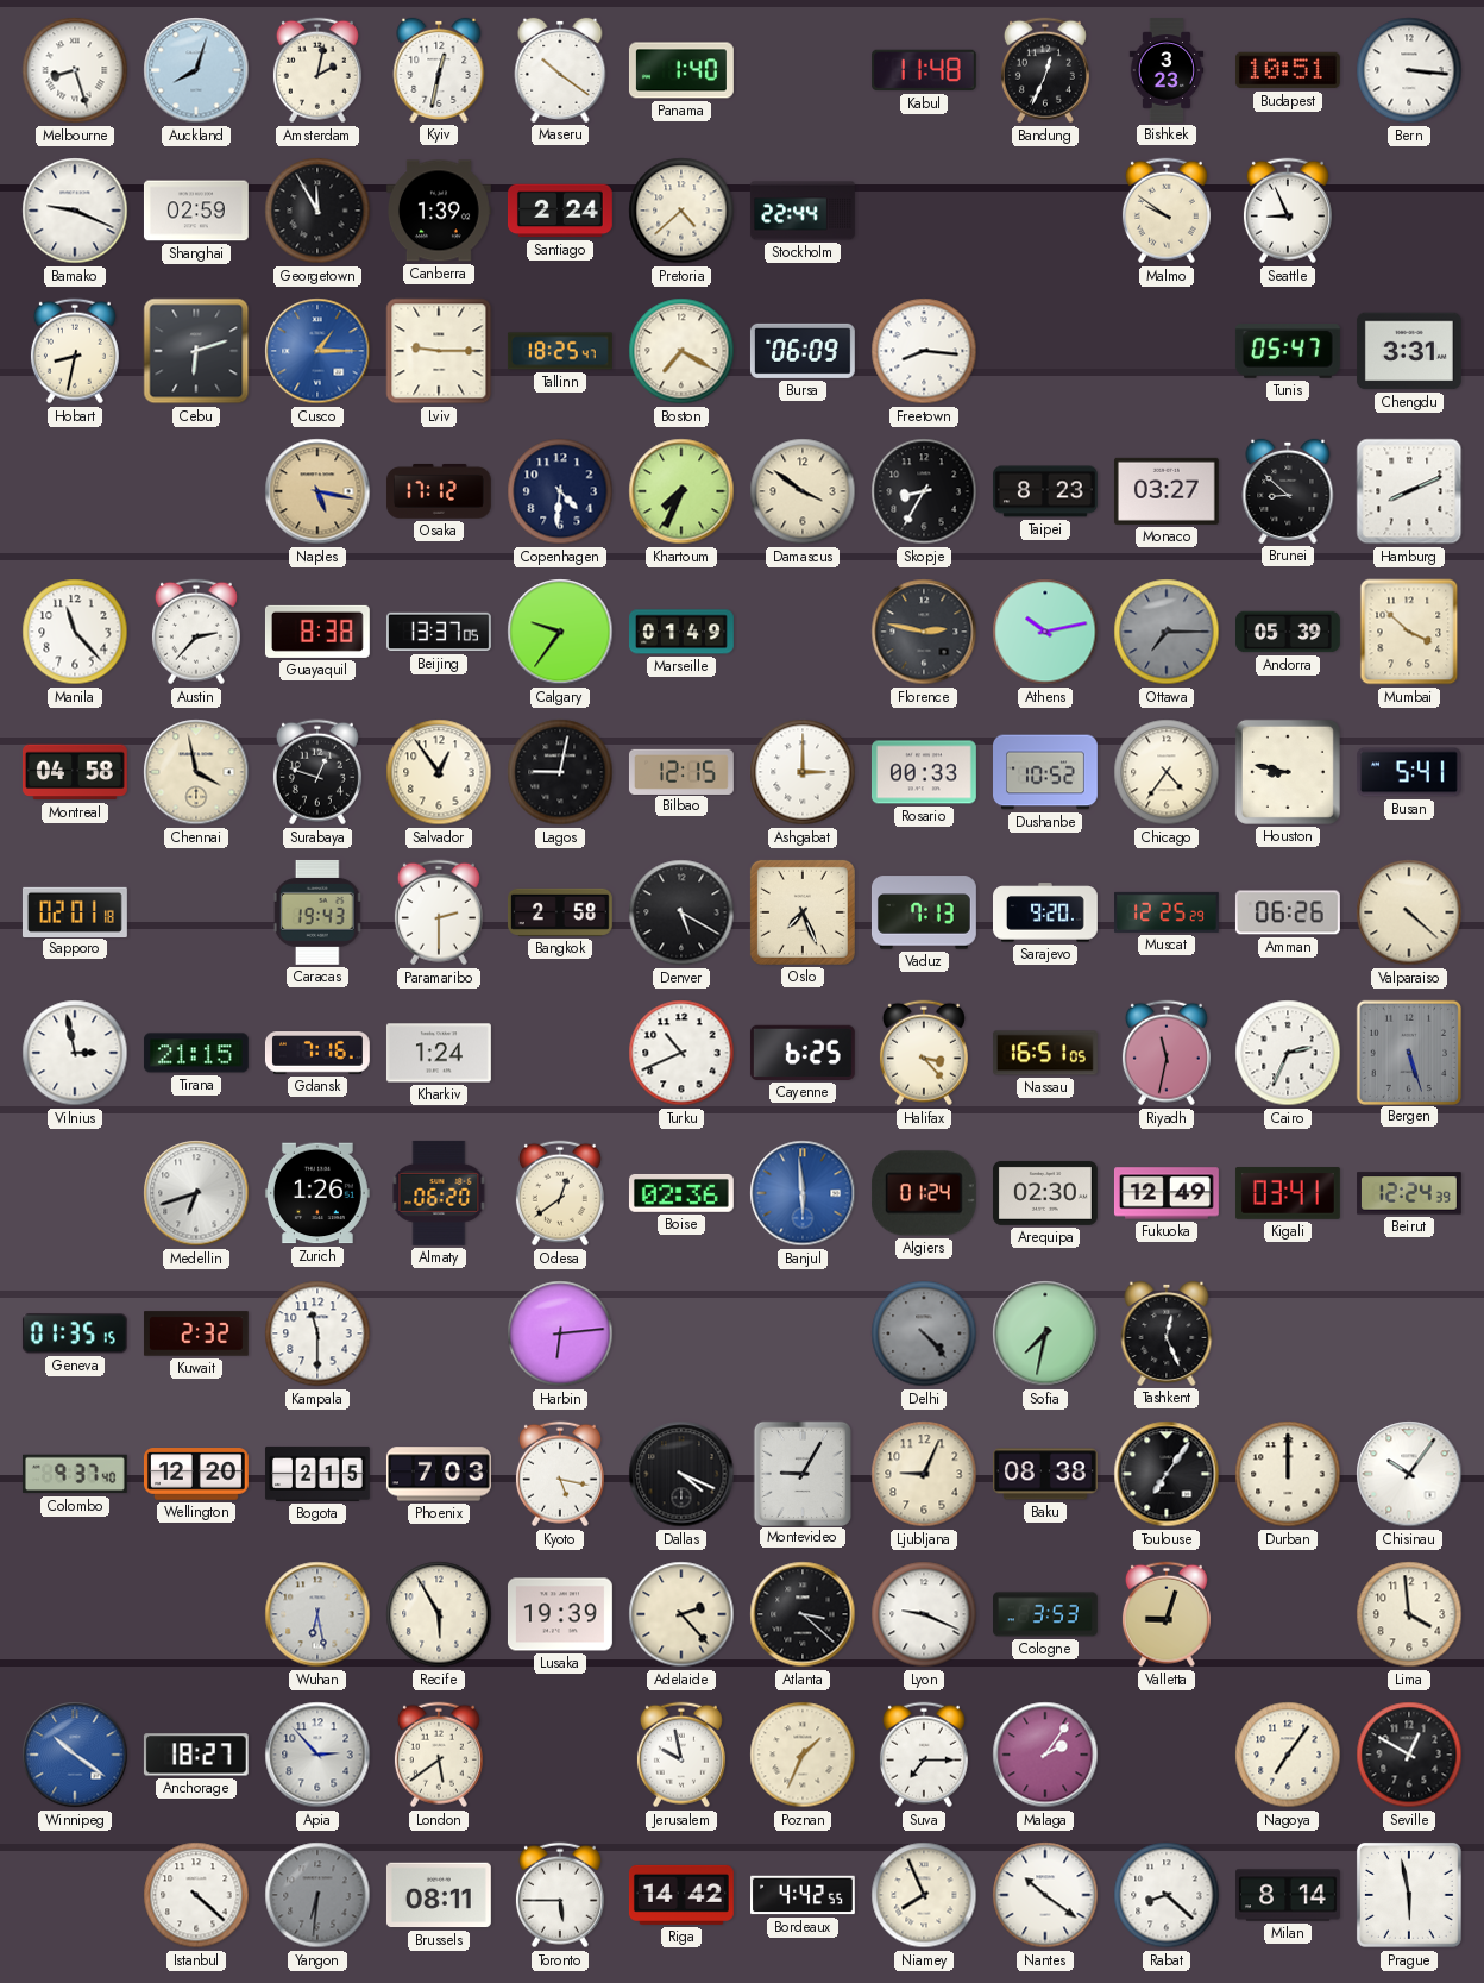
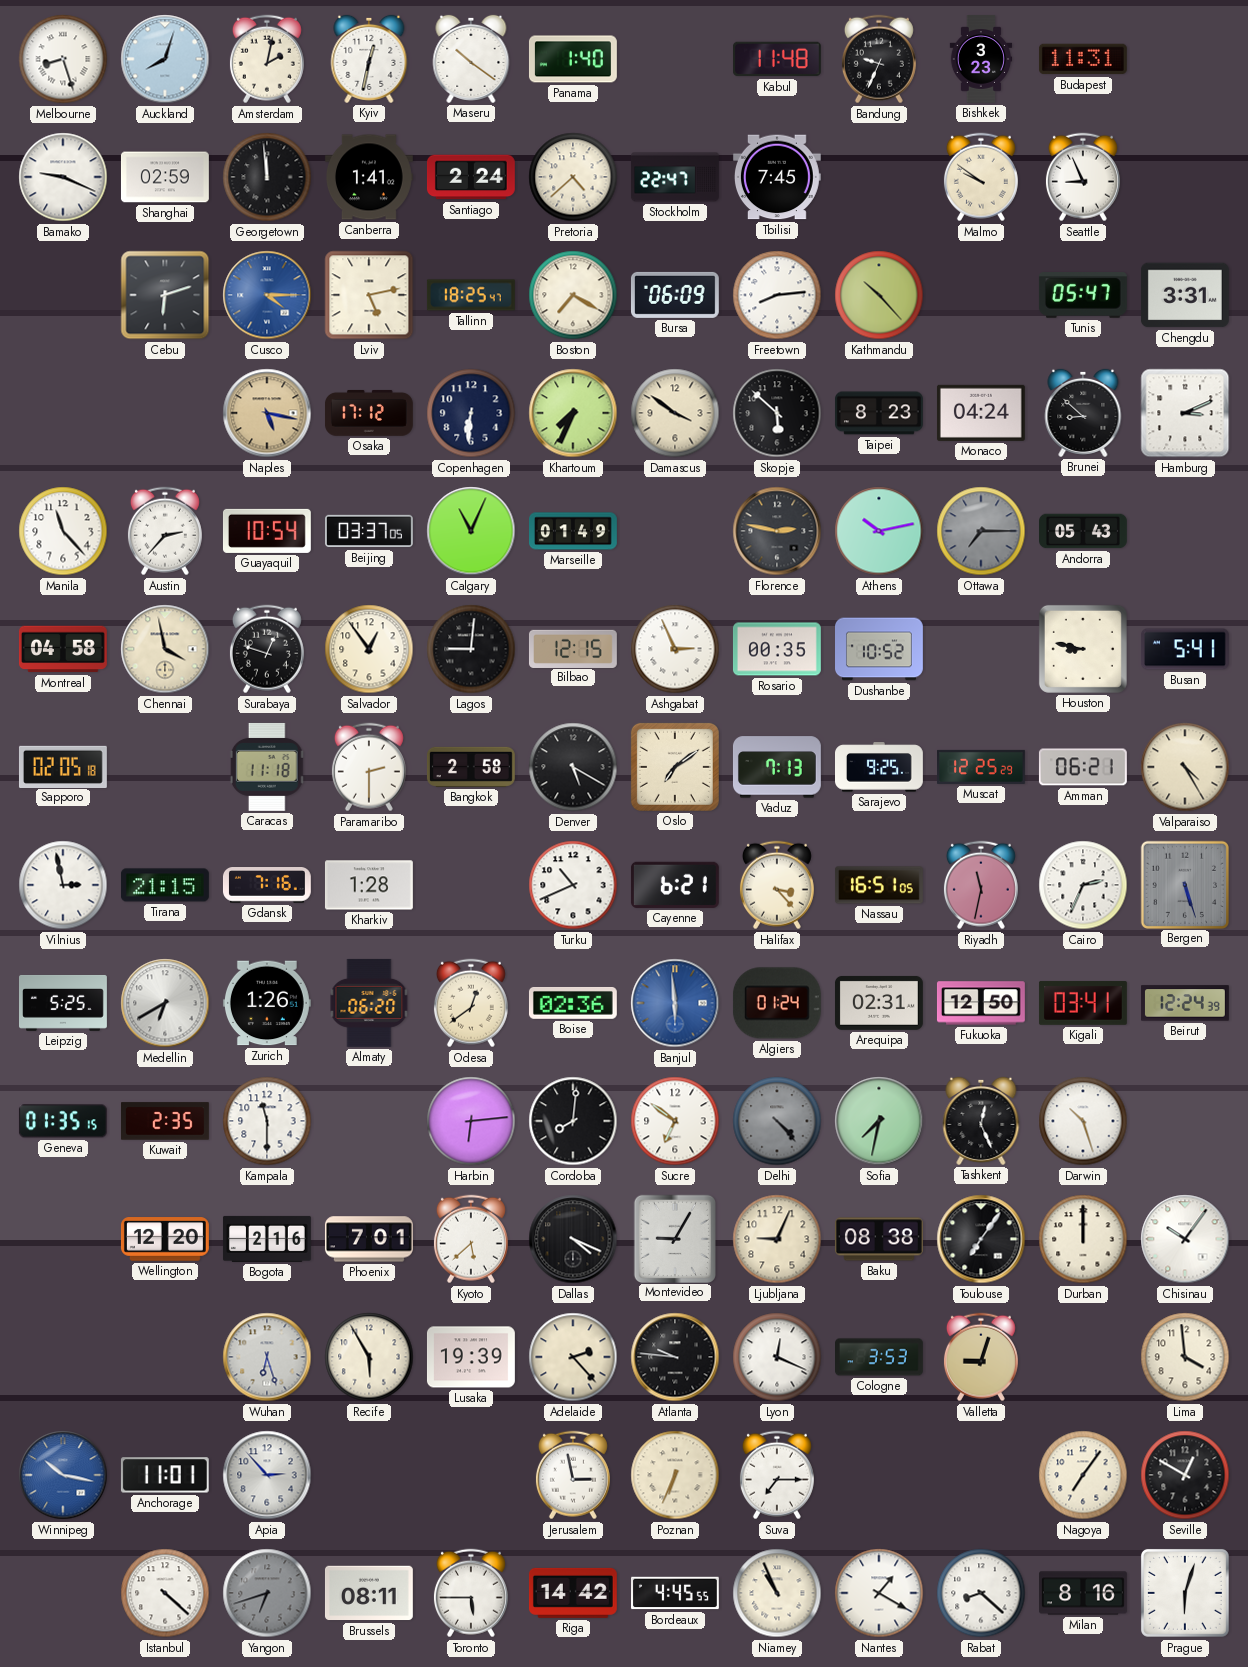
Bandung: 12:34 -> 9:34 (879, 59)
Budapest: 10:51 -> 11:31 (1083, 59)
Bern: 3:16 -> none (1409, 70)
Georgetown: 11:55 -> 11:59 (267, 177)
Canberra: 1:39 -> 1:41 (369, 177)
Stockholm: 22:44 -> 22:47 (675, 177)
Tbilisi: none -> 7:45 (777, 177)
Hobart: 8:32 -> none (75, 351)
Cusco: 1:15 -> 4:15 (267, 295)
Lviv: 9:15 -> 5:13 (369, 295)
Freetown: 8:16 -> 8:14 (777, 295)
Kathmandu: none -> 10:23 (879, 295)
Copenhagen: 4:31 -> 6:31 (471, 413)
Skopje: 8:35 -> 5:52 (777, 413)
Monaco: 03:27 -> 04:24 (981, 413)
Hamburg: 8:11 -> 3:11 (1185, 413)
Guayaquil: 8:38 -> 10:54 (267, 531)
Beijing: 13:37 -> 03:37 (370, 531)
Calgary: 9:36 -> 11:04 (471, 531)
Andorra: 05:39 -> 05:43 (1084, 531)
Mumbai: 3:52 -> none (1409, 632)
Lagos: 9:02 -> 9:01 (471, 649)
Ashgabat: 3:00 -> 2:56 (675, 649)
Rosario: 00:33 -> 00:35 (777, 649)
Chicago: 4:36 -> none (1167, 772)
Sapporo: 02:01 -> 02:05 (63, 766)
Caracas: 19:43 -> 11:18 (267, 767)
Oslo: 7:26 -> 7:09 (675, 767)
Sarajevo: 9:20 -> 9:25 (880, 767)
Amman: 06:26 -> 06:21 (1083, 767)
Valparaiso: 4:22 -> 4:25 (1185, 767)
Kharkiv: 1:24 -> 1:28 (369, 885)
Cayenne: 6:25 -> 6:21 (675, 885)
Leipzig: none -> 5:25 (64, 1003)
Medellin: 6:42 -> 6:40 (165, 1003)
Arequipa: 02:30 -> 02:31 (879, 1003)
Fukuoka: 12:49 -> 12:50 (981, 1003)
Kuwait: 2:32 -> 2:35 (165, 1121)
Cordoba: none -> 8:01 (573, 1121)
Sucre: none -> 6:51 (675, 1121)
Darwin: none -> 10:27 (1083, 1121)
Colombo: 9:37 -> none (75, 1474)
Bogota: 2:15 -> 2:16 (267, 1239)
Phoenix: 7:03 -> 7:01 (369, 1239)
Kyoto: 5:17 -> 5:38 (471, 1239)
Wuhan: 6:28 -> 6:27 (267, 1357)
Atlanta: 3:22 -> 9:46 (675, 1357)
Lyon: 9:19 -> 12:19 (777, 1357)
Winnipeg: 10:21 -> 10:17 (63, 1475)
Anchorage: 18:27 -> 11:01 (165, 1475)
London: 5:39 -> none (439, 1755)
Jerusalem: 9:58 -> 2:58 (573, 1475)
Poznan: 1:34 -> 6:34 (675, 1475)
Malaga: 2:06 -> none (1045, 1755)
Yangon: 6:31 -> 6:42 (267, 1593)
Bordeaux: 4:42 -> 4:45 (676, 1593)
Niamey: 7:56 -> 10:56 (777, 1593)
Nantes: 10:21 -> 1:20 (879, 1593)
Milan: 8:14 -> 8:16 (1084, 1593)
Prague: 5:58 -> 6:03 (1185, 1593)
